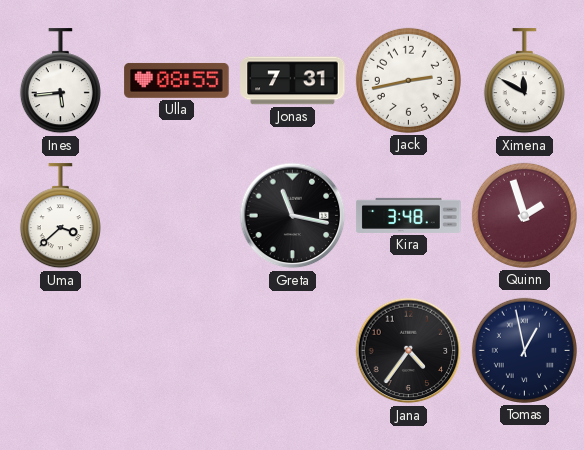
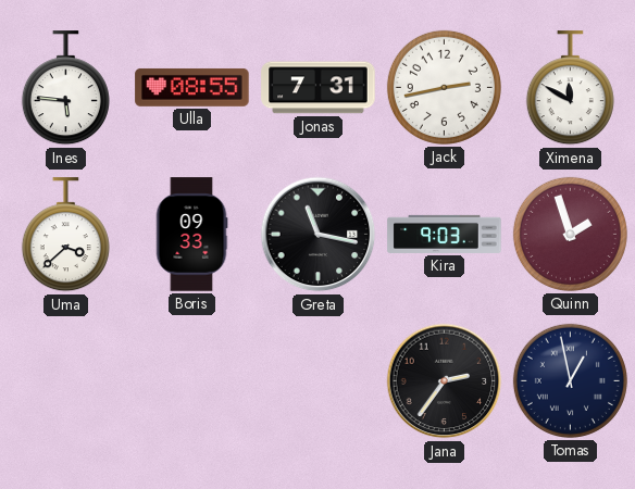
Ines: 5:44 -> 5:46 (65, 88)
Boris: none -> 09:33 (191, 235)
Kira: 3:48 -> 9:03 (445, 234)
Jana: 4:36 -> 2:36 (445, 381)
